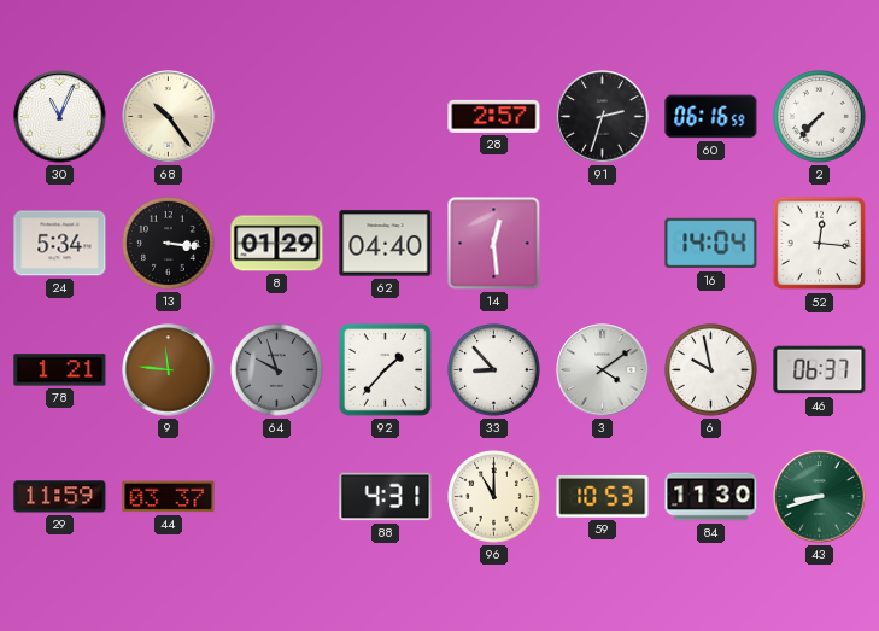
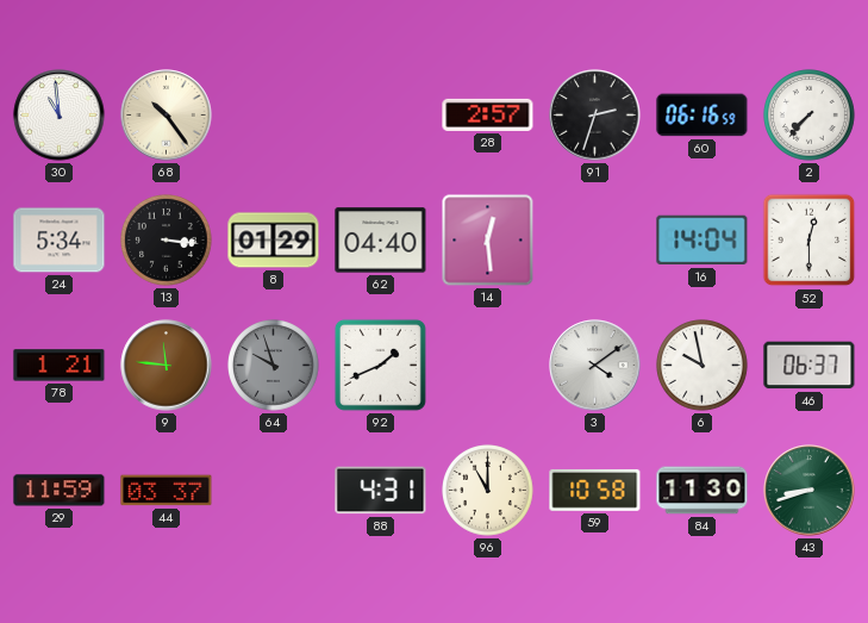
30: 11:04 -> 10:59 (60, 116)
52: 12:16 -> 12:30 (810, 241)
92: 1:37 -> 1:41 (380, 365)
33: 8:53 -> none (494, 370)
59: 10:53 -> 10:58 (595, 490)
